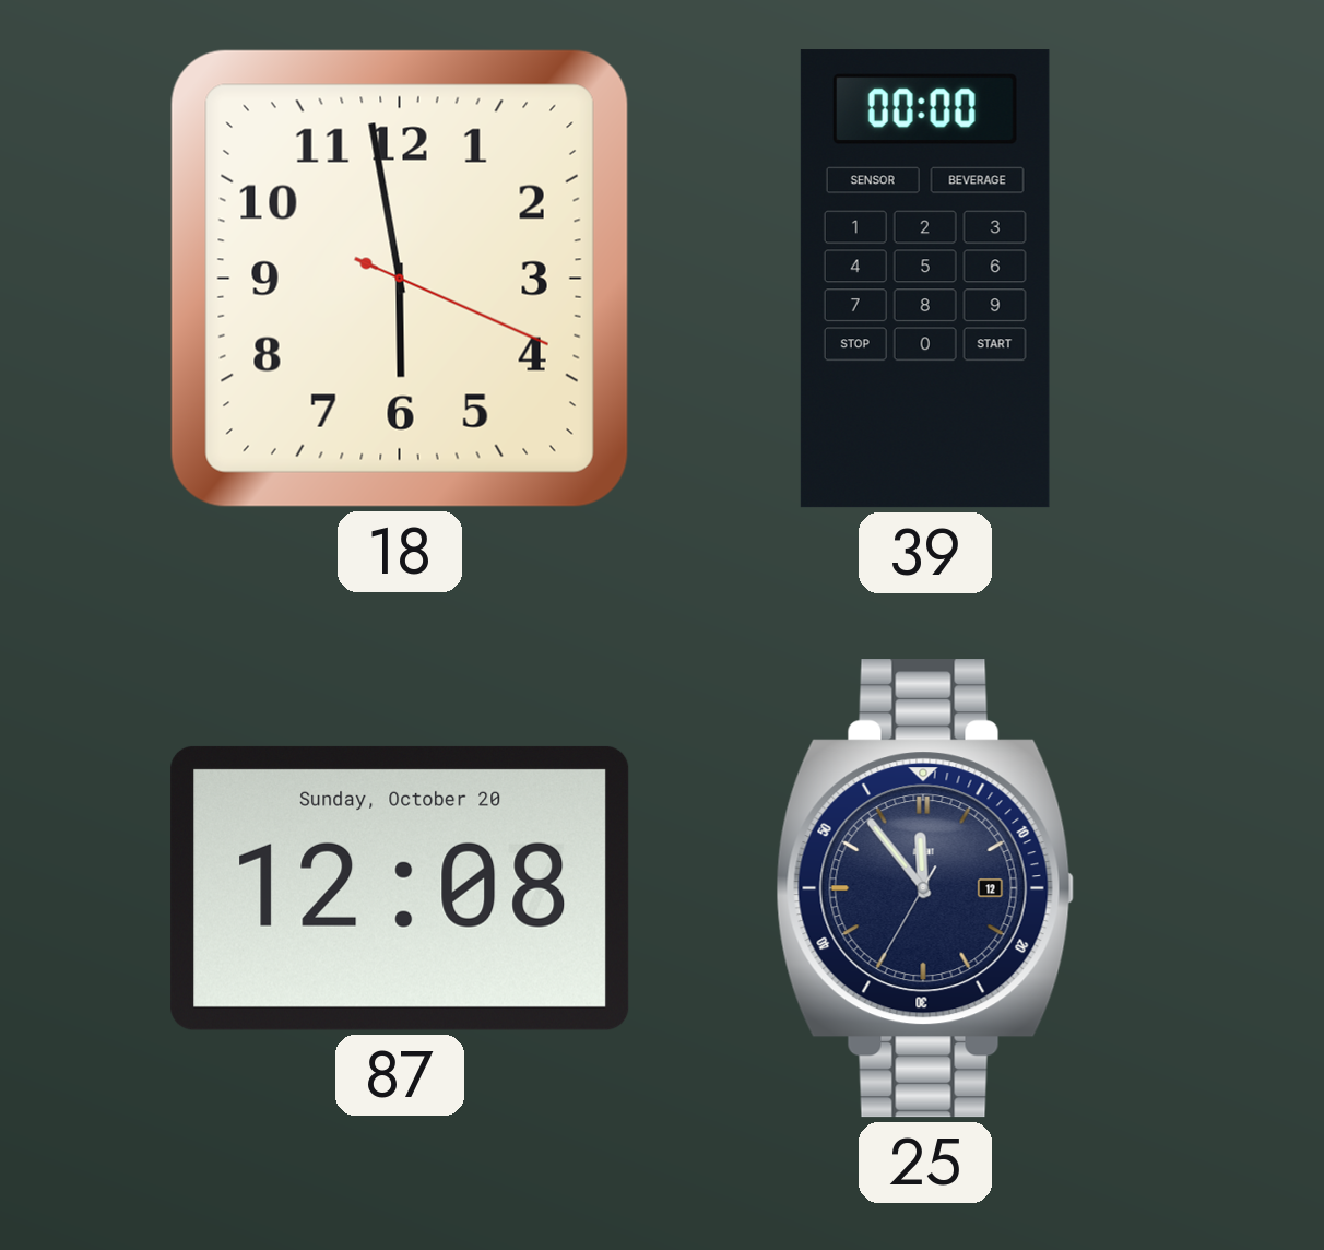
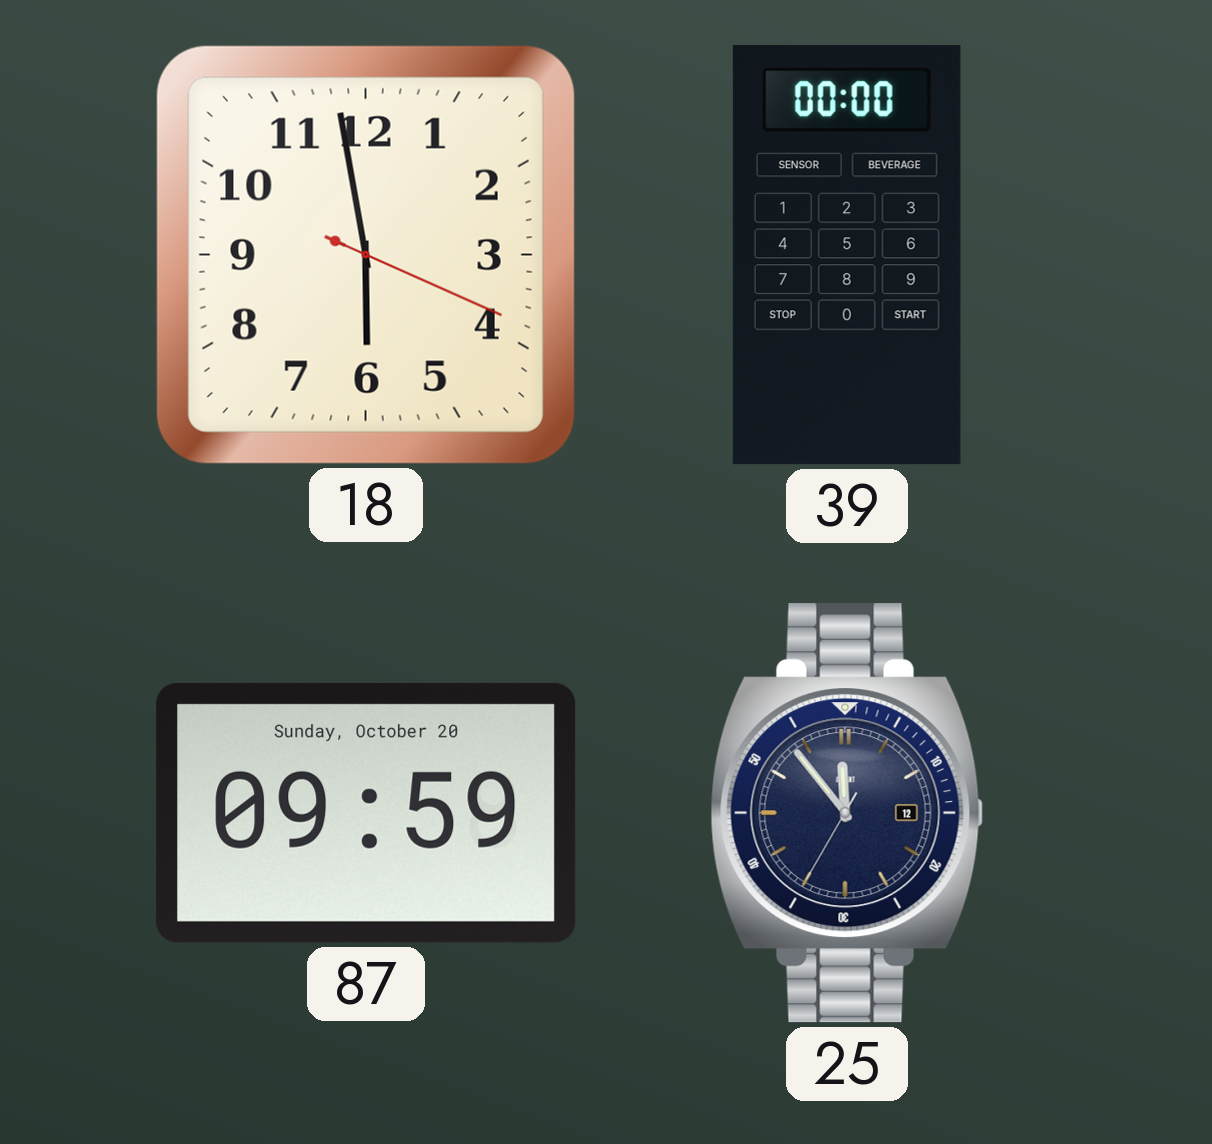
87: 12:08 -> 09:59 (366, 813)
